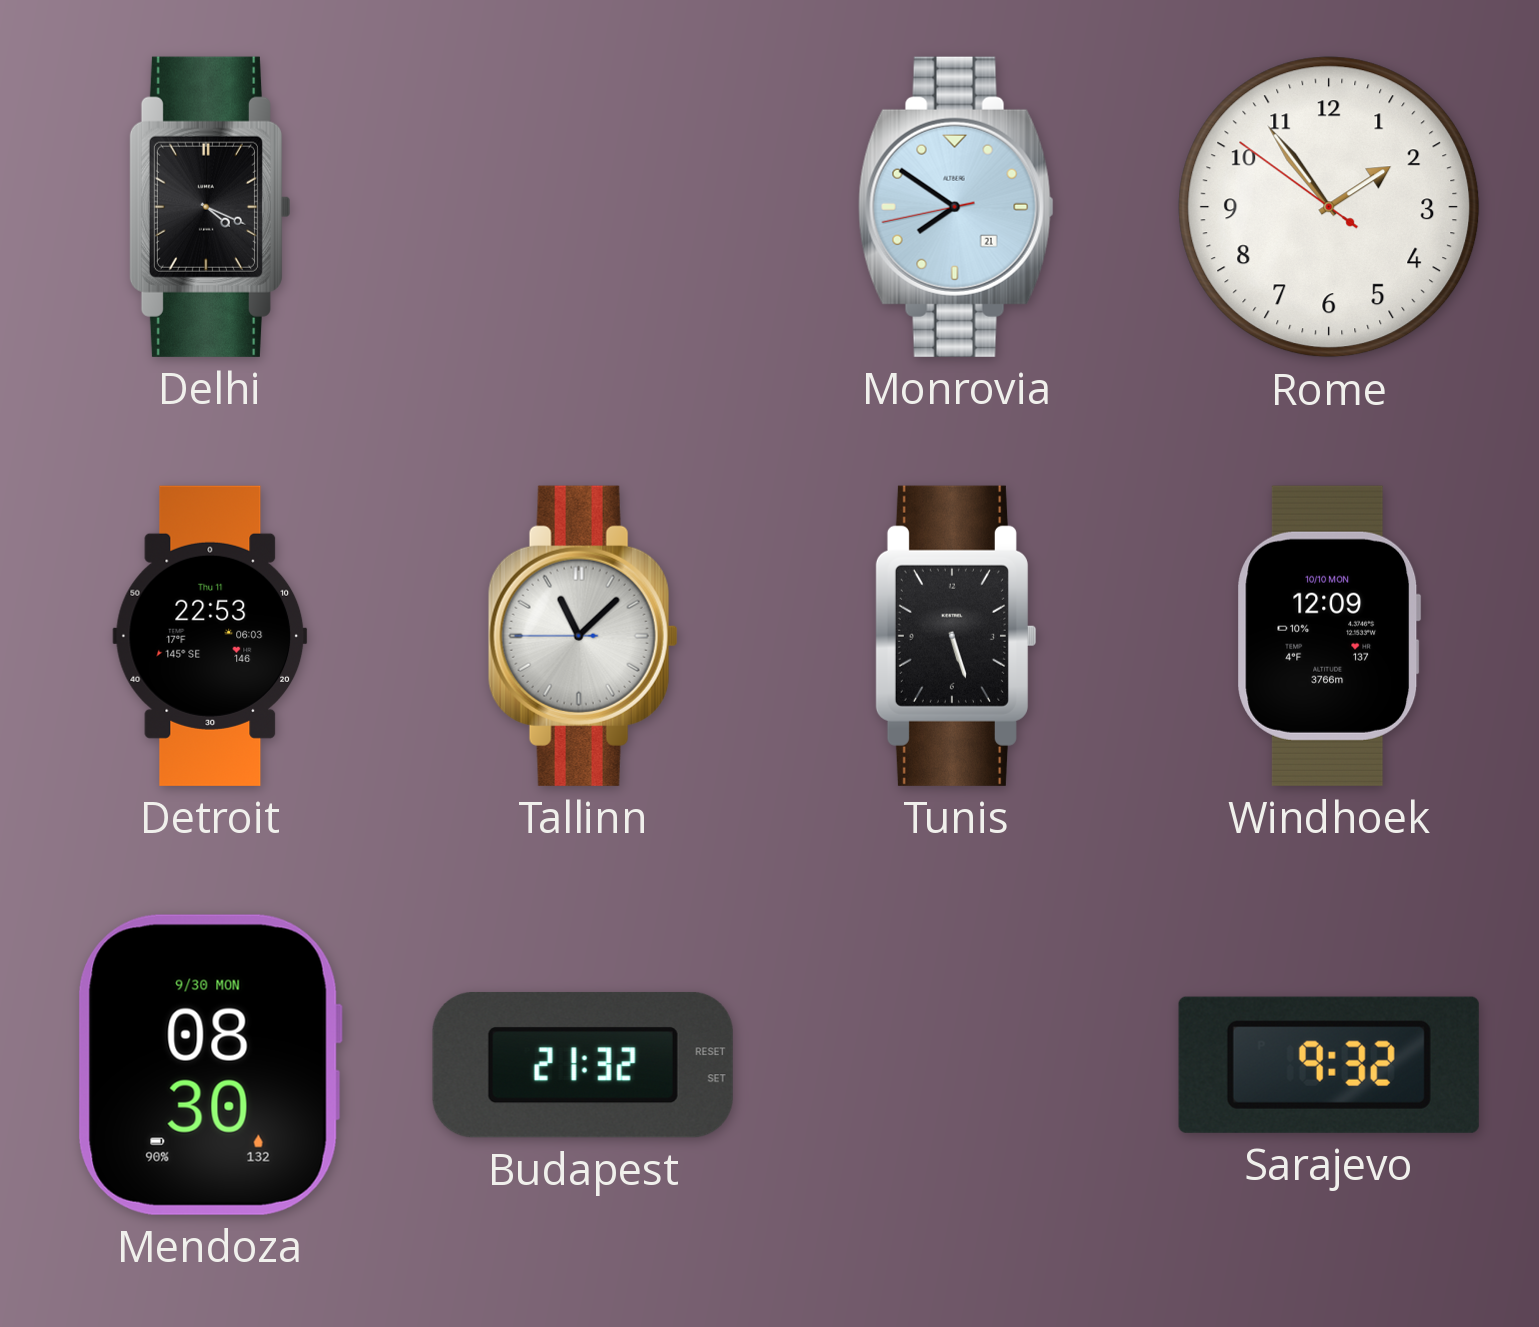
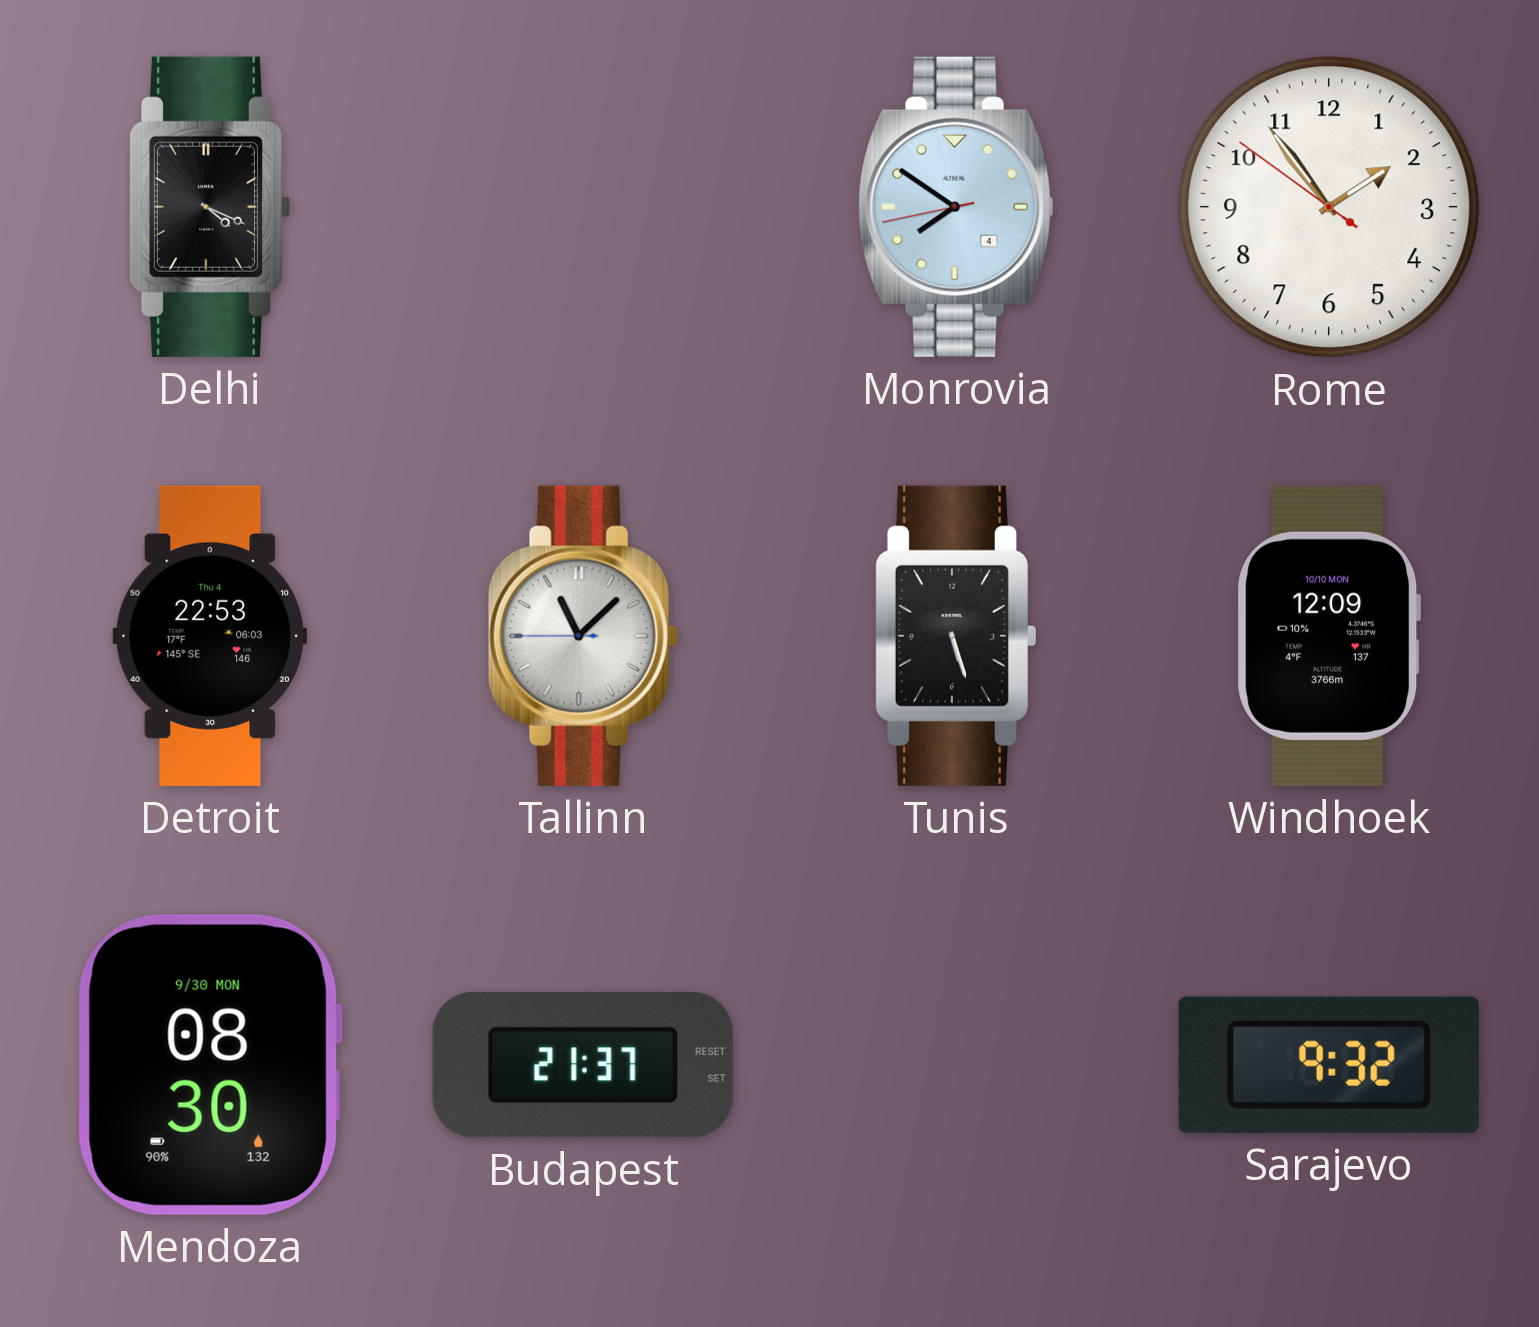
Monrovia date: 21 -> 4 (956, 207)
Detroit date: Thu 11 -> Thu 4 (210, 636)
Budapest: 21:32 -> 21:37 (583, 1065)
